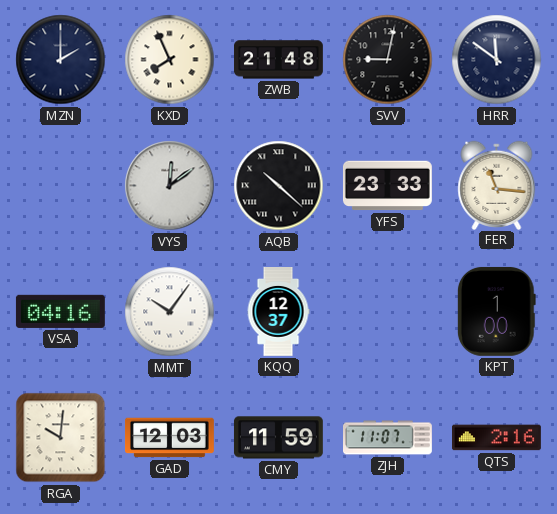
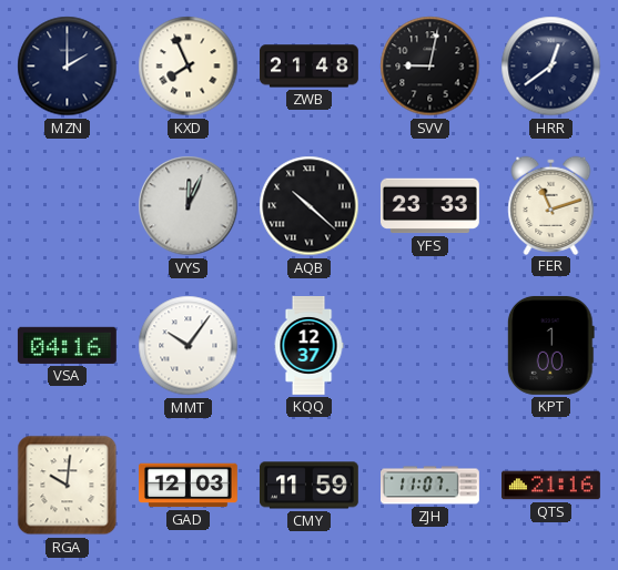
HRR: 11:51 -> 12:39 (551, 67)
VYS: 12:09 -> 12:04 (189, 206)
FER: 11:16 -> 11:12 (551, 205)
QTS: 2:16 -> 21:16 (551, 486)
